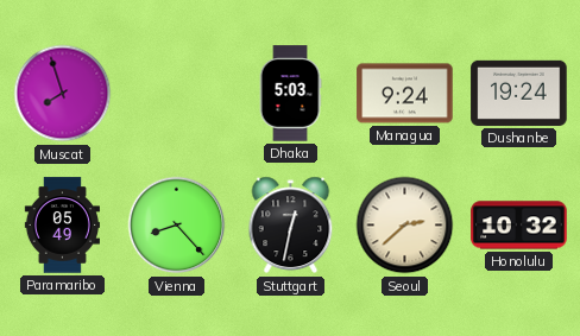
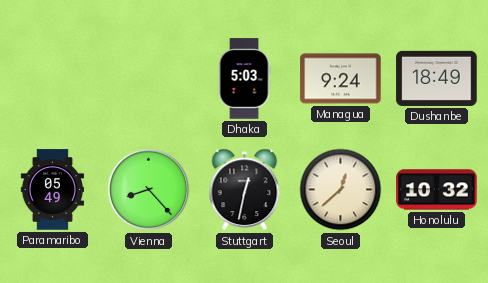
Muscat: 7:57 -> none (63, 94)
Dushanbe: 19:24 -> 18:49 (437, 78)
Seoul: 2:38 -> 12:38 (341, 190)
